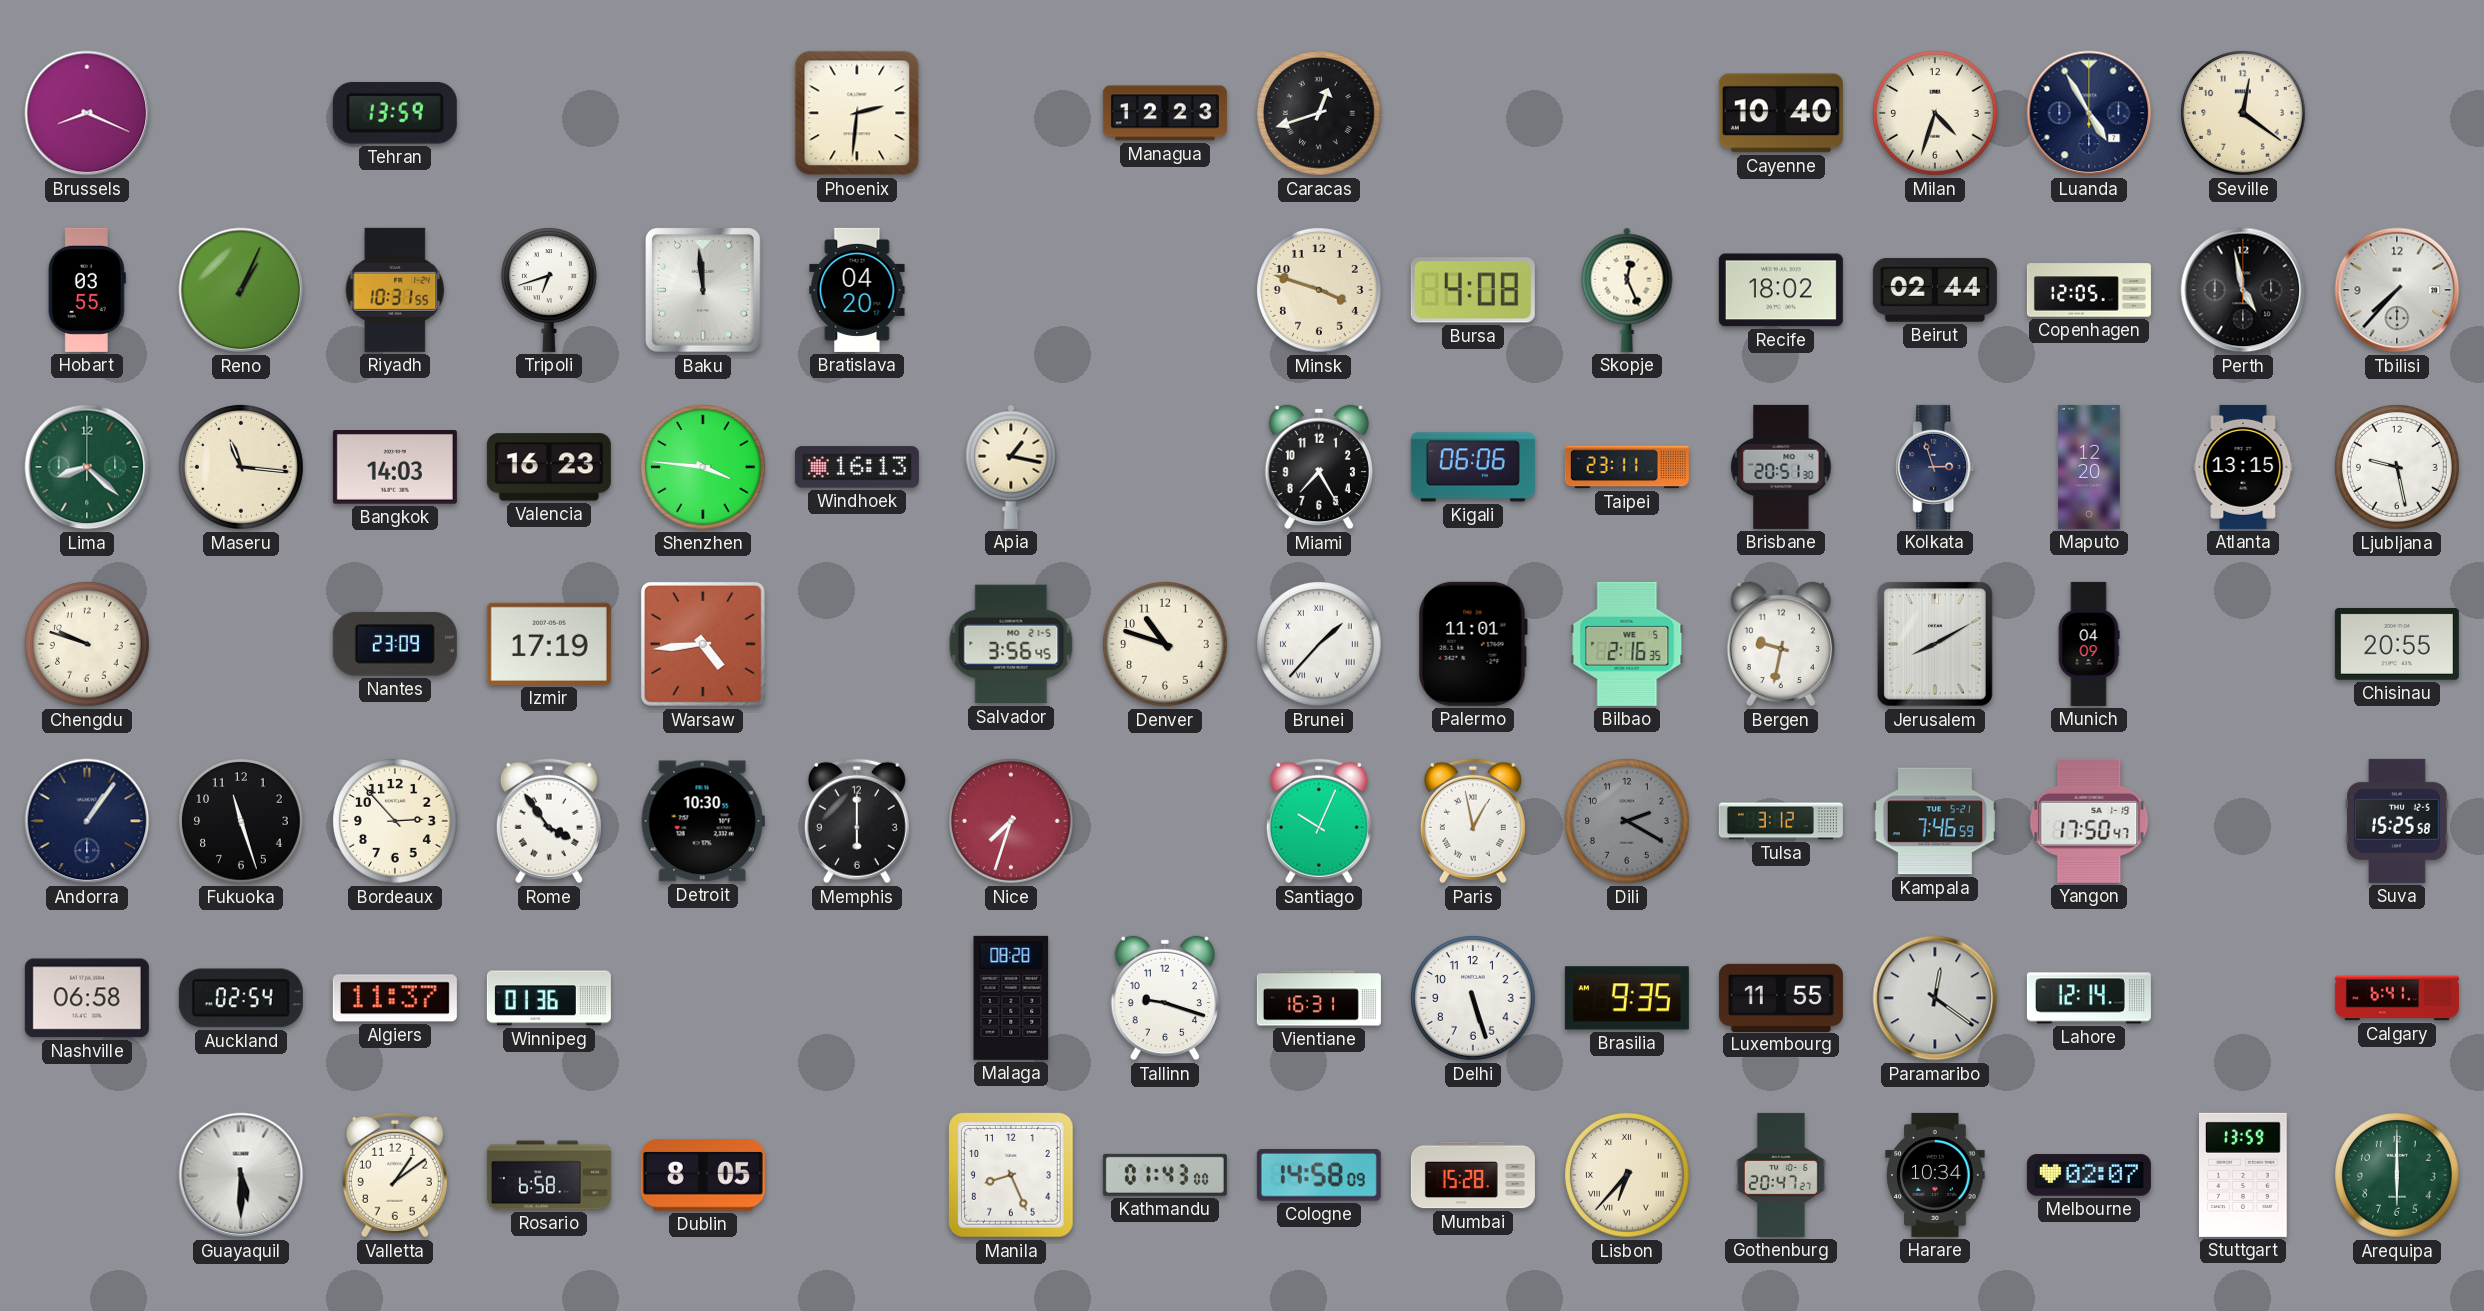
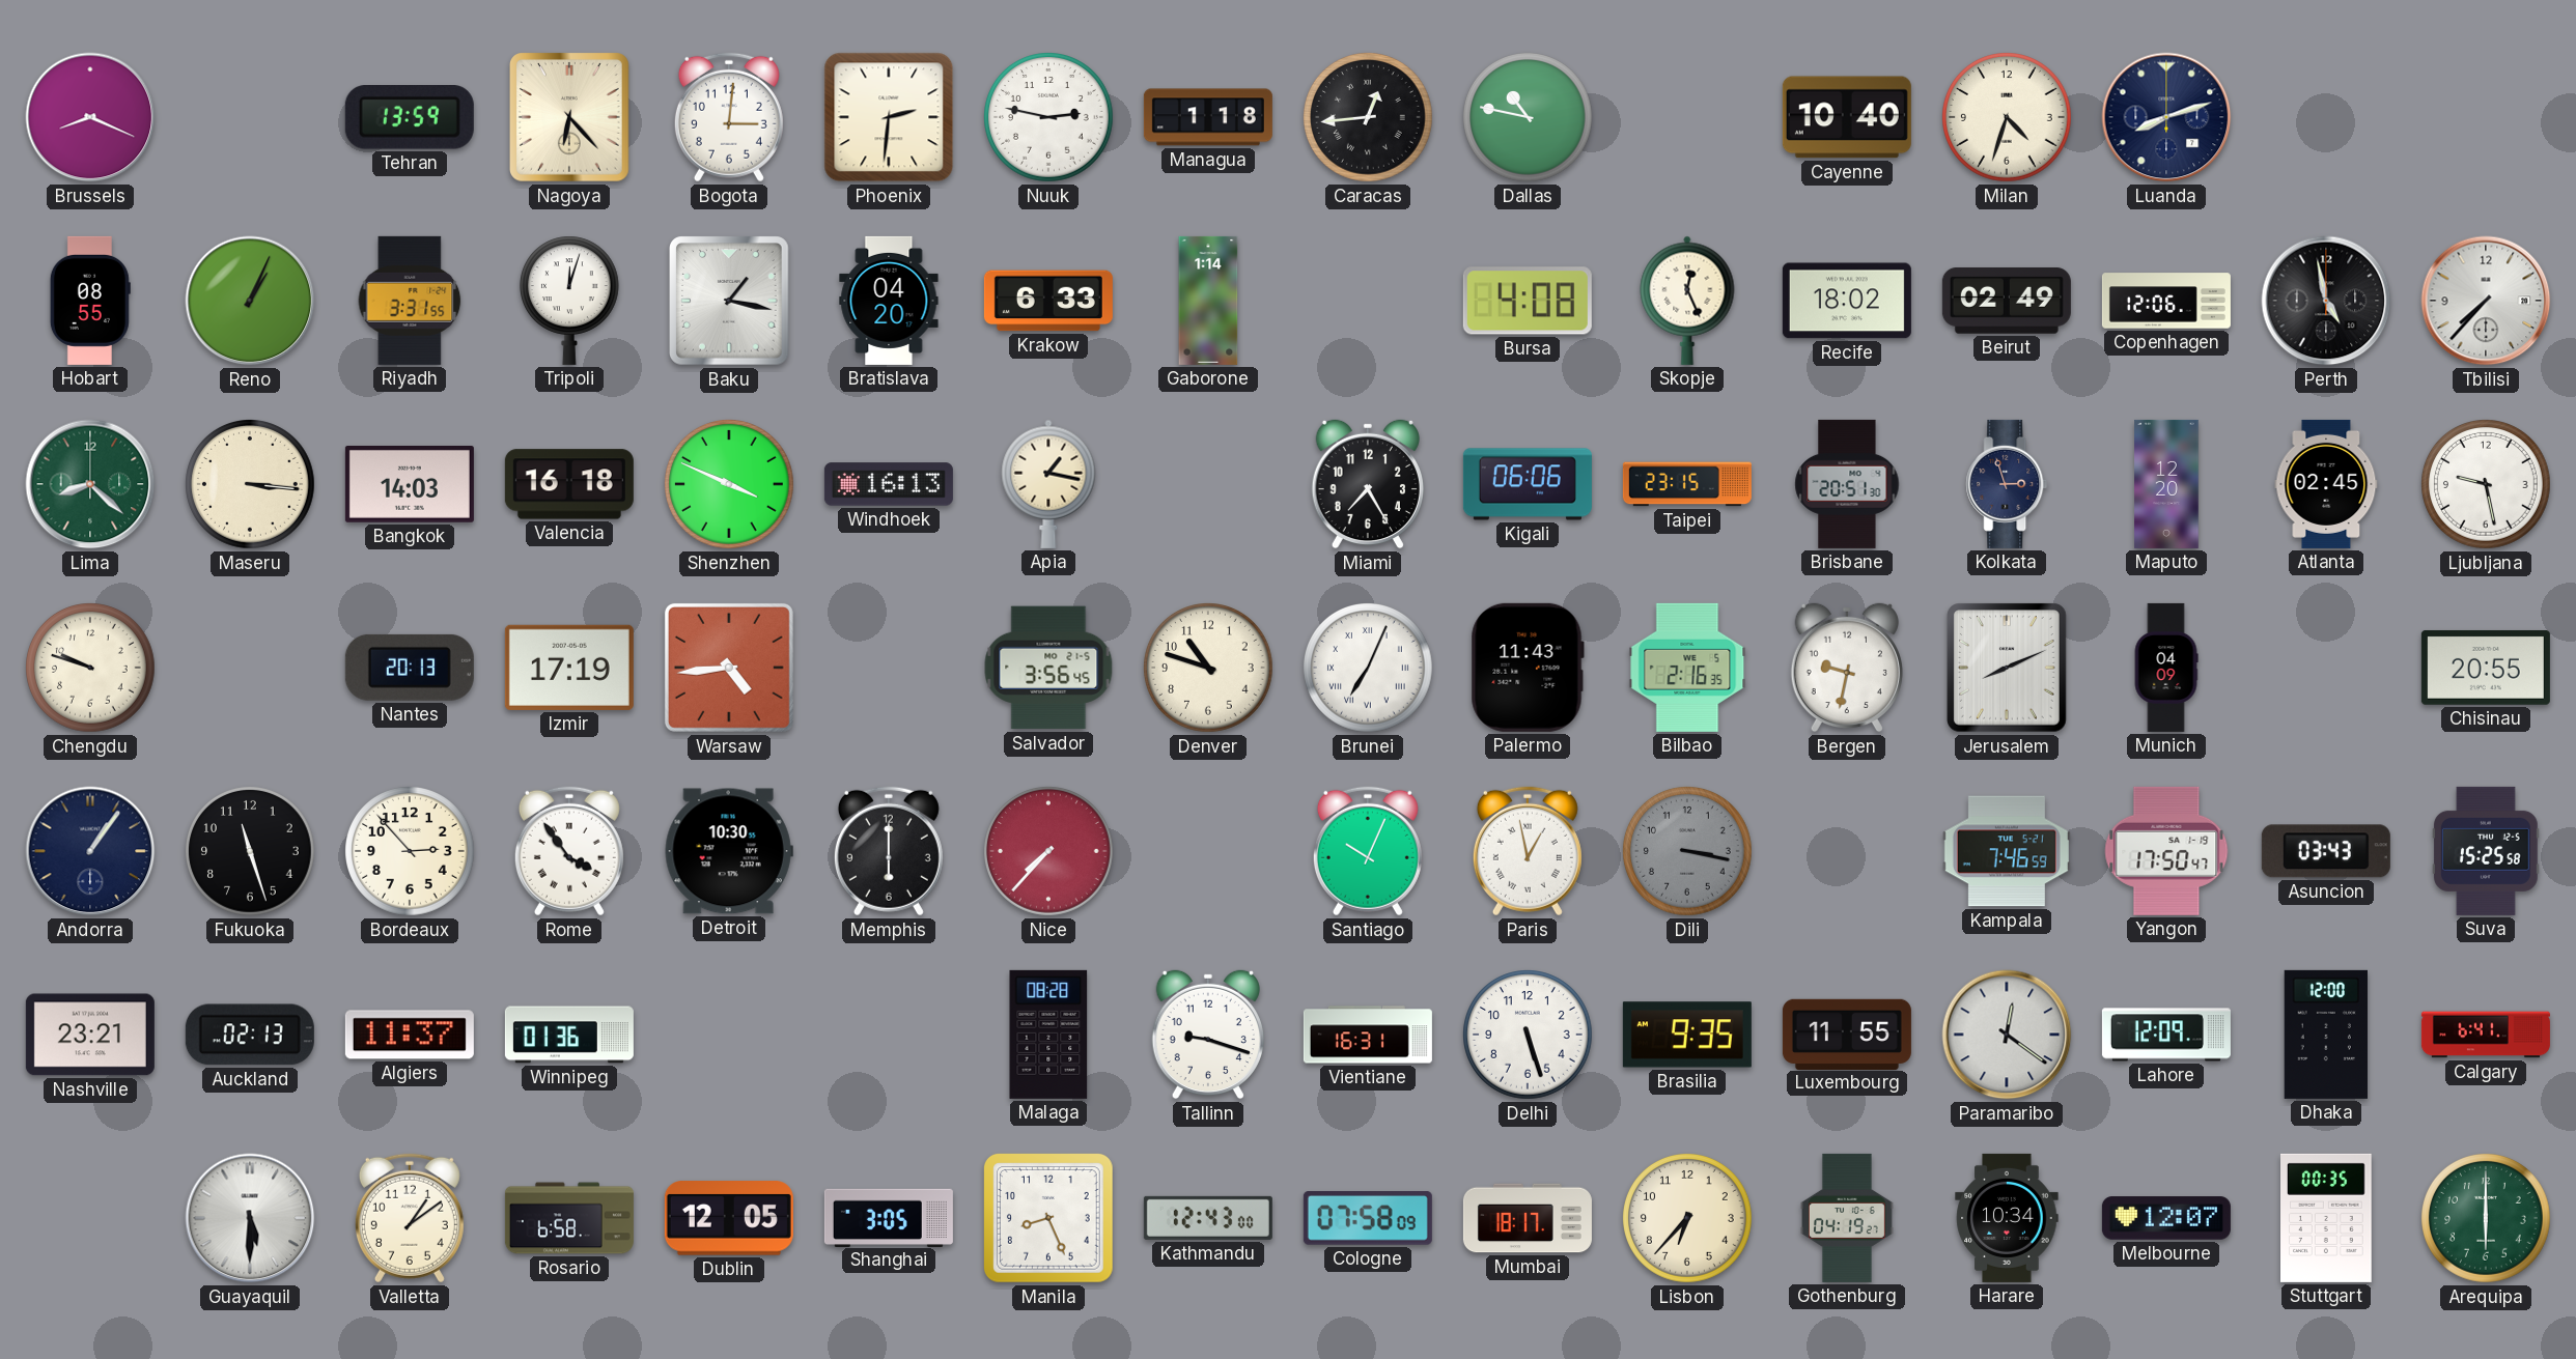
Nagoya: none -> 6:23 (570, 118)
Bogota: none -> 3:01 (729, 117)
Nuuk: none -> 2:47 (1049, 118)
Managua: 12:23 -> 1:18 (1208, 117)
Caracas: 12:42 -> 12:44 (1369, 118)
Dallas: none -> 10:47 (1529, 118)
Luanda: 4:55 -> 8:12 (2166, 117)
Seville: 12:21 -> none (2244, 114)
Hobart: 03:55 -> 08:55 (90, 301)
Riyadh: 10:31 -> 3:31 (410, 301)
Tripoli: 6:42 -> 12:03 (569, 301)
Baku: 11:59 -> 1:17 (730, 302)
Krakow: none -> 6:33 (1048, 301)
Gaborone: none -> 1:14 (1208, 301)
Minsk: 3:48 -> none (1320, 291)
Beirut: 02:44 -> 02:49 (2007, 301)
Copenhagen: 12:05 -> 12:06 (2166, 301)
Maseru: 11:16 -> 3:16 (251, 485)
Valencia: 16:23 -> 16:18 (569, 484)
Shenzhen: 3:46 -> 3:49 (730, 485)
Taipei: 23:11 -> 23:15 (1687, 484)
Atlanta: 13:15 -> 02:45 (2326, 484)
Nantes: 23:09 -> 20:13 (410, 668)
Brunei: 1:37 -> 7:04 (1369, 669)
Palermo: 11:01 -> 11:43 (1528, 668)
Jerusalem: 8:10 -> 8:11 (2008, 669)
Nice: 7:33 -> 7:37 (1049, 852)
Dili: 2:20 -> 3:17 (1688, 852)
Tulsa: 3:12 -> none (1781, 821)
Asuncion: none -> 03:43 (2326, 851)
Nashville: 06:58 -> 23:21 (90, 1035)
Auckland: 02:54 -> 02:13 (250, 1035)
Lahore: 12:14 -> 12:09 (2166, 1035)
Dhaka: none -> 12:00 (2326, 1035)
Dublin: 8:05 -> 12:05 (729, 1218)
Shanghai: none -> 3:05 (889, 1217)
Kathmandu: 01:43 -> 12:43 (1208, 1218)
Cologne: 14:58 -> 07:58 (1368, 1219)
Mumbai: 15:28 -> 18:17 (1528, 1218)
Lisbon numerals: Roman -> Arabic (1688, 1219)
Gothenburg: 20:47 -> 04:19 (1847, 1218)
Melbourne: 02:07 -> 12:07 (2166, 1218)
Stuttgart: 13:59 -> 00:35 (2327, 1218)
